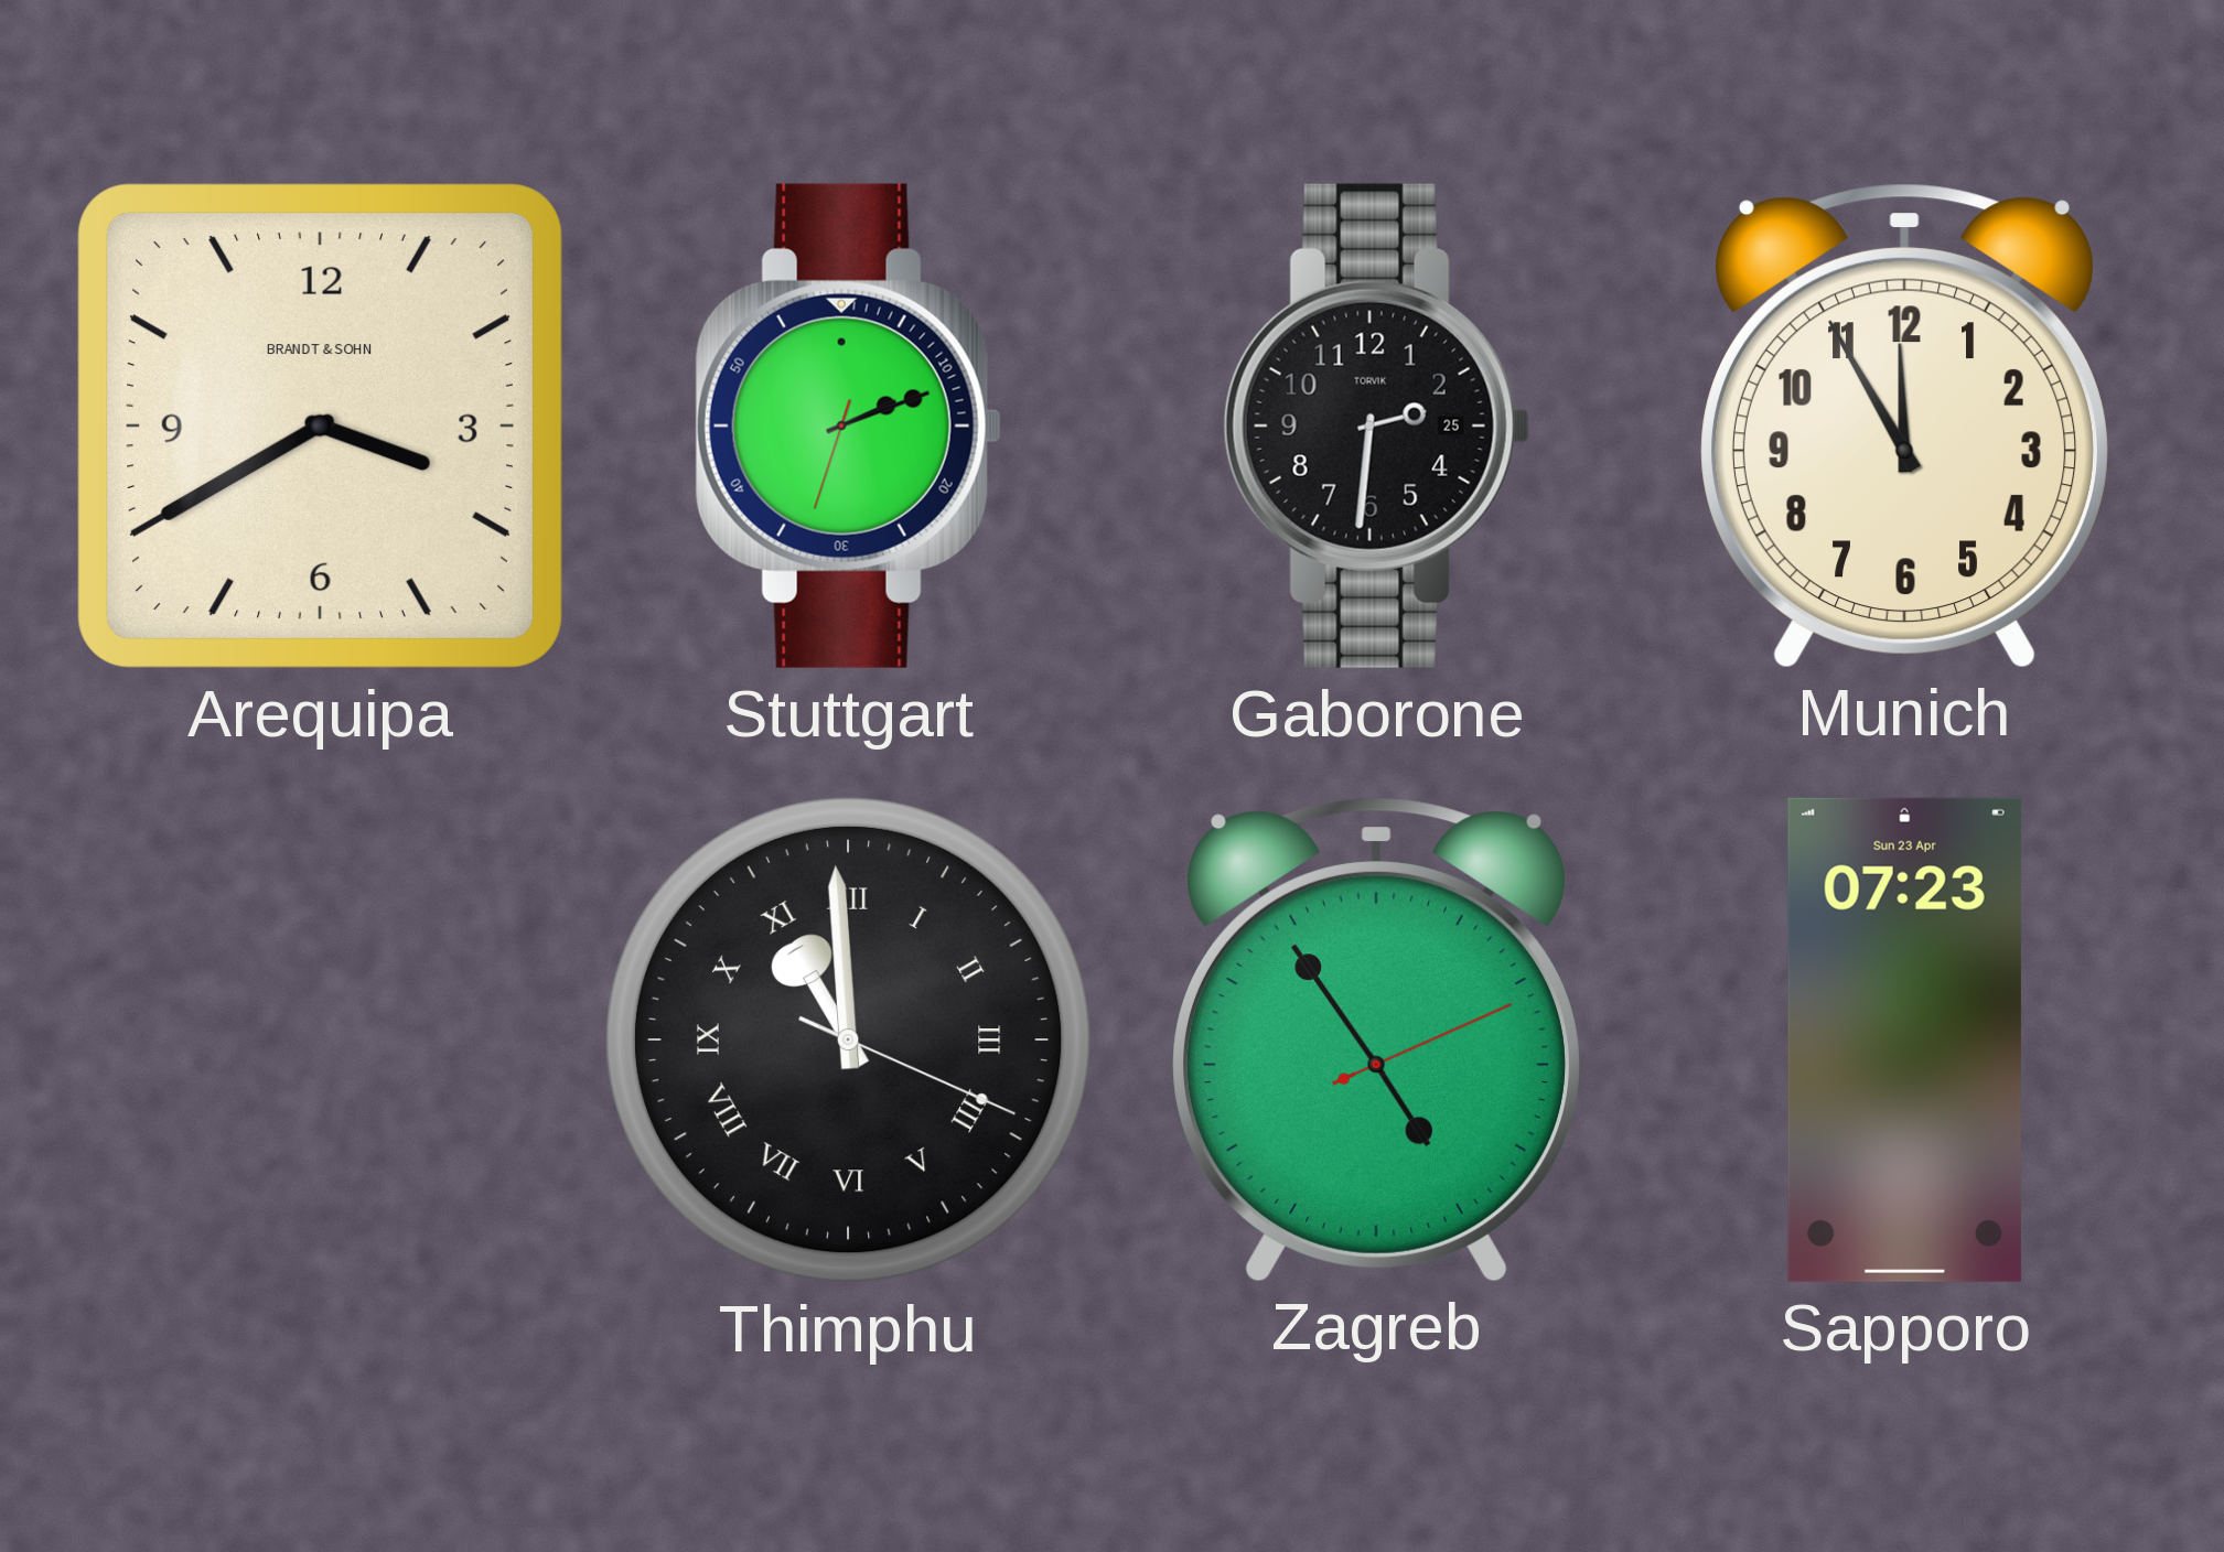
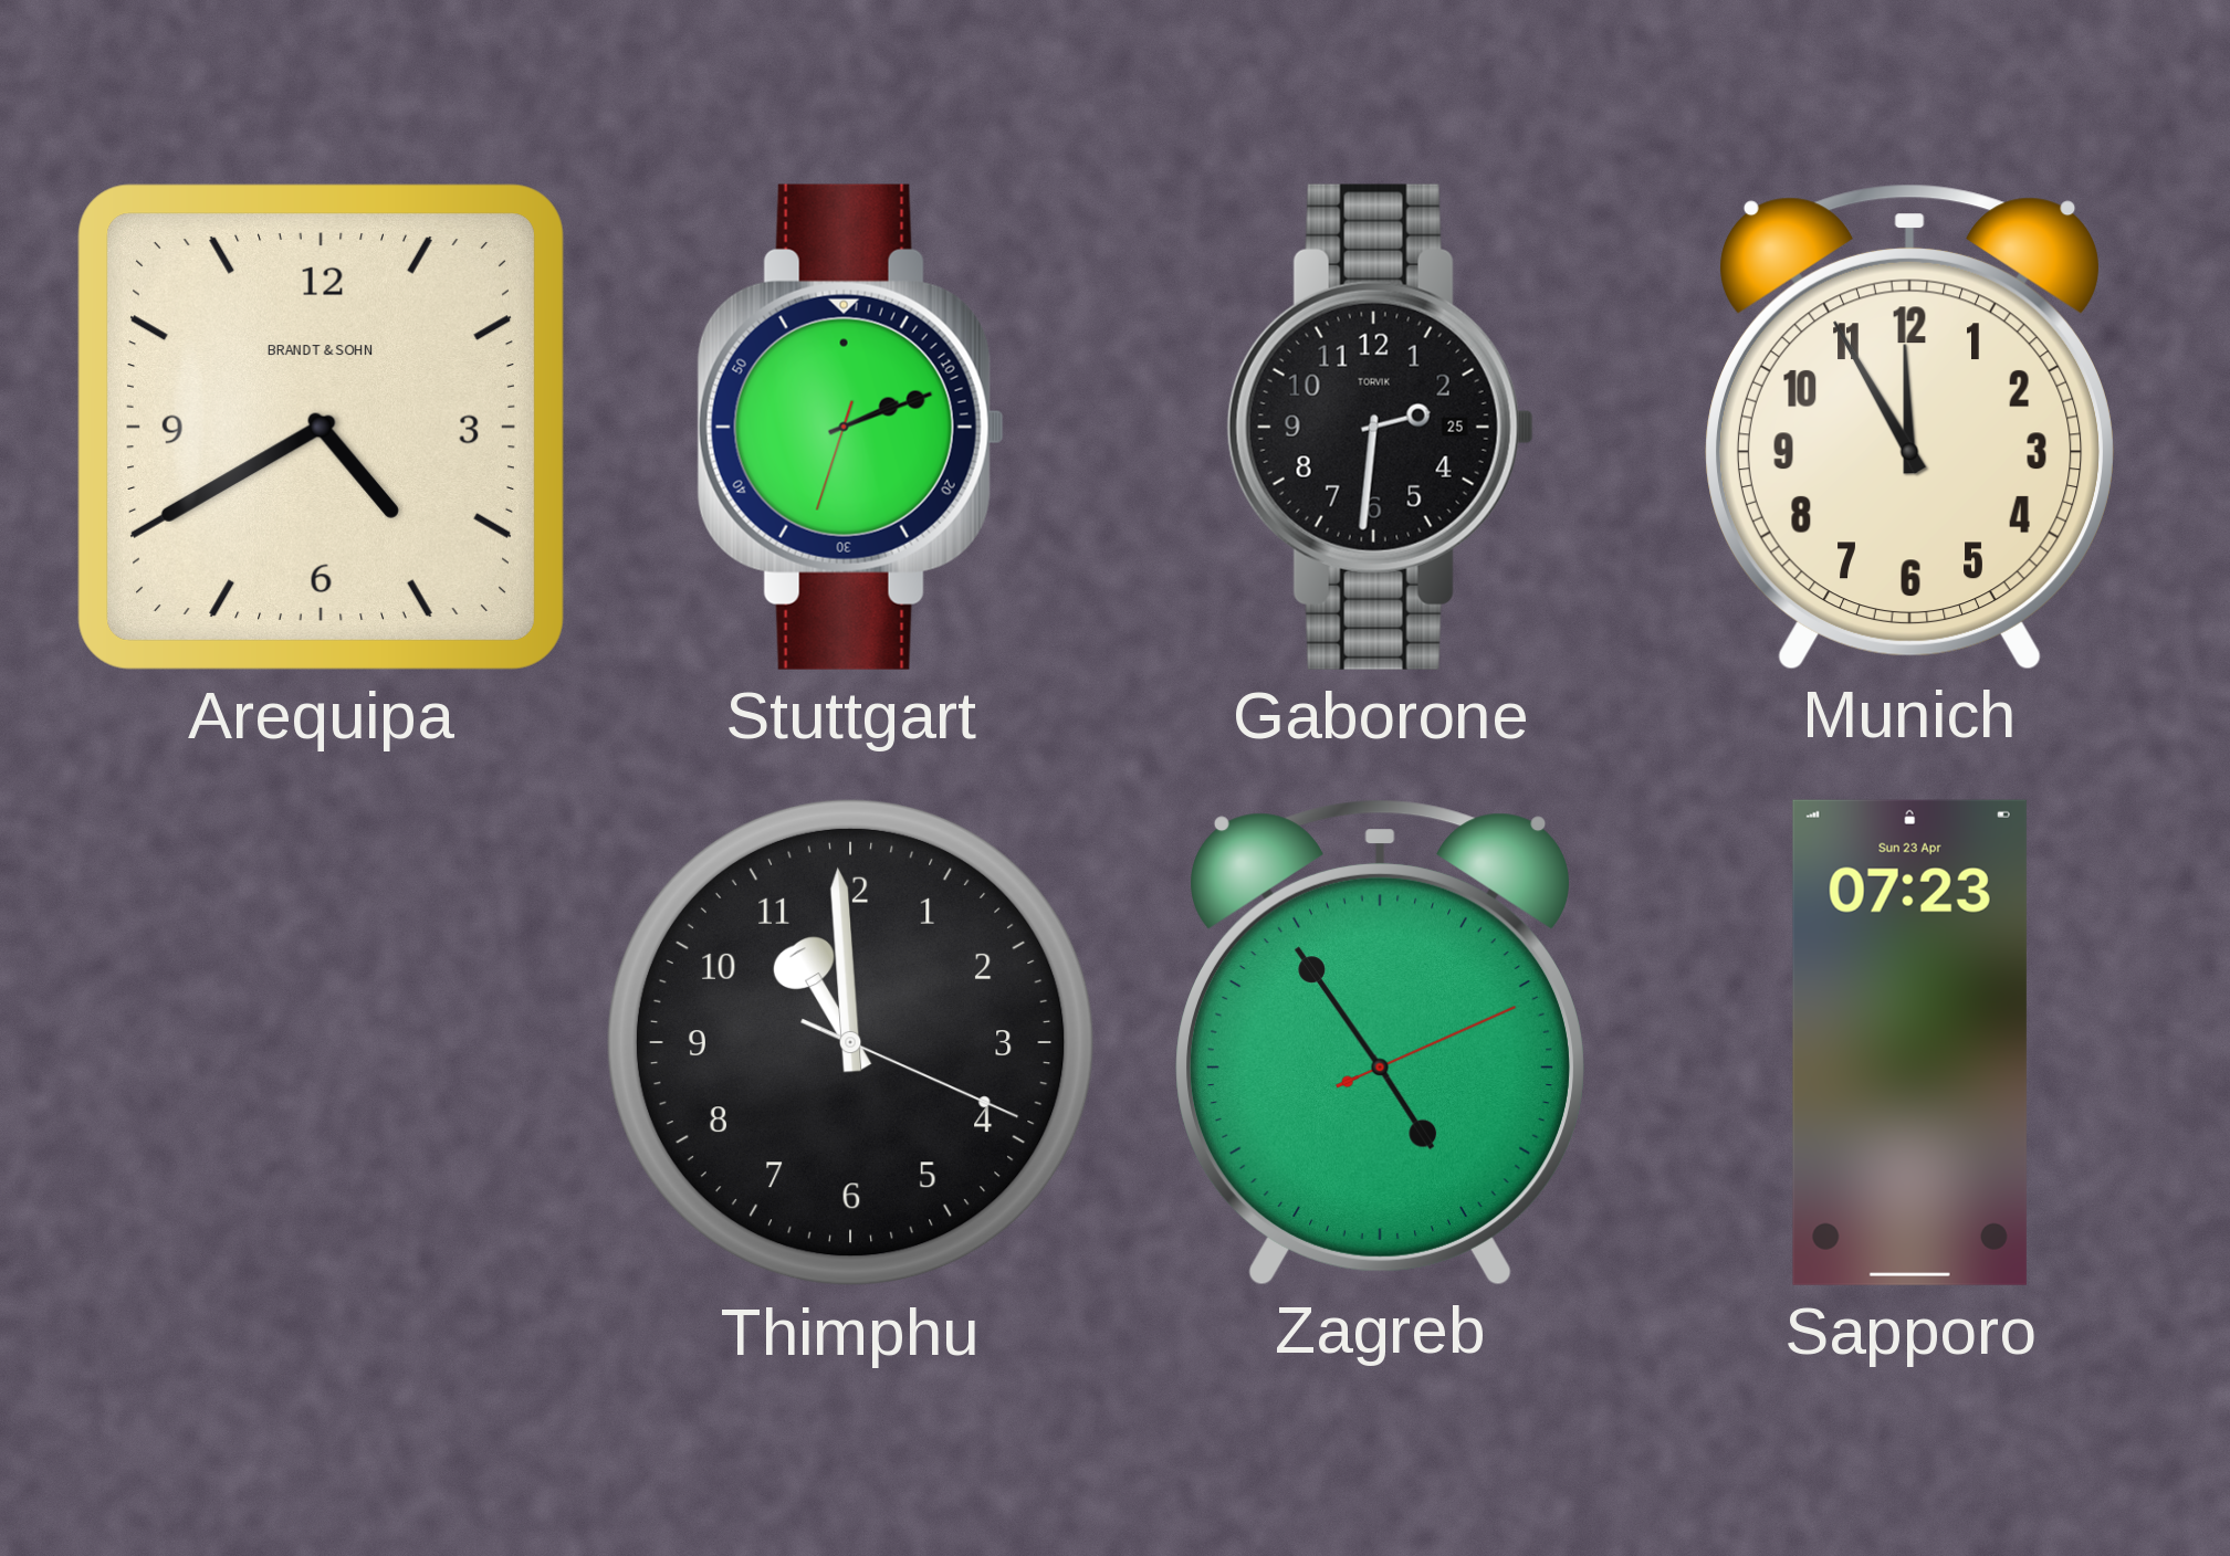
Arequipa: 3:40 -> 4:40 (321, 427)
Thimphu numerals: Roman -> Arabic (850, 1042)
